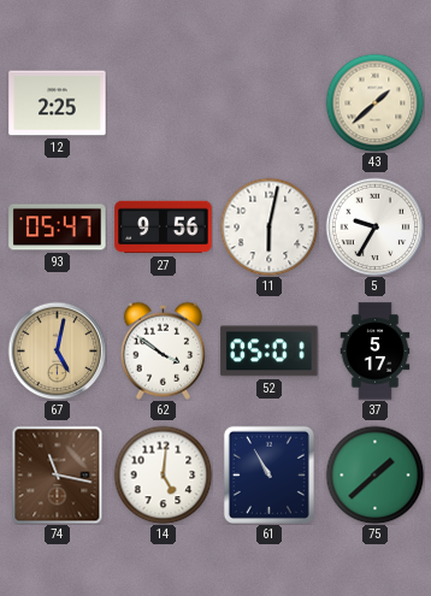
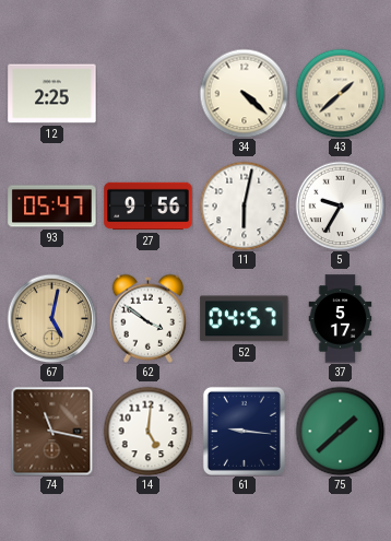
34: none -> 4:22 (244, 93)
52: 05:01 -> 04:57 (245, 319)
61: 10:55 -> 9:16 (244, 431)
